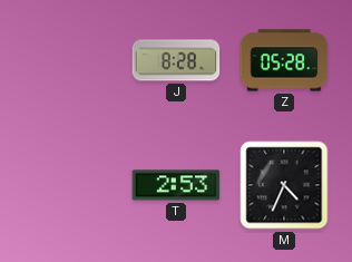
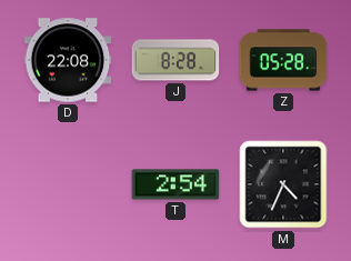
D: none -> 22:08 (68, 60)
T: 2:53 -> 2:54 (175, 184)
